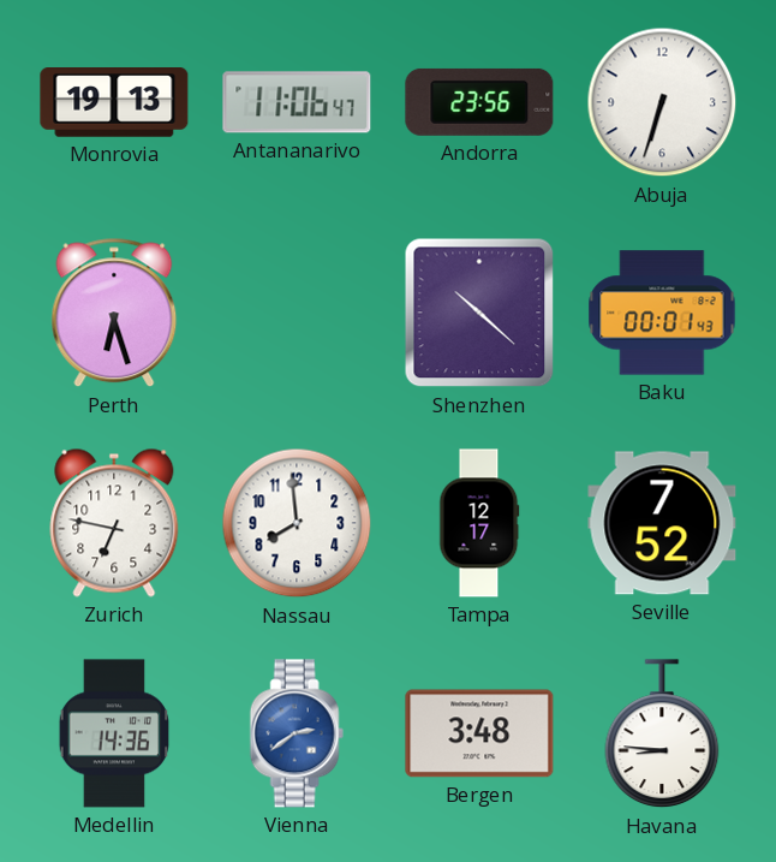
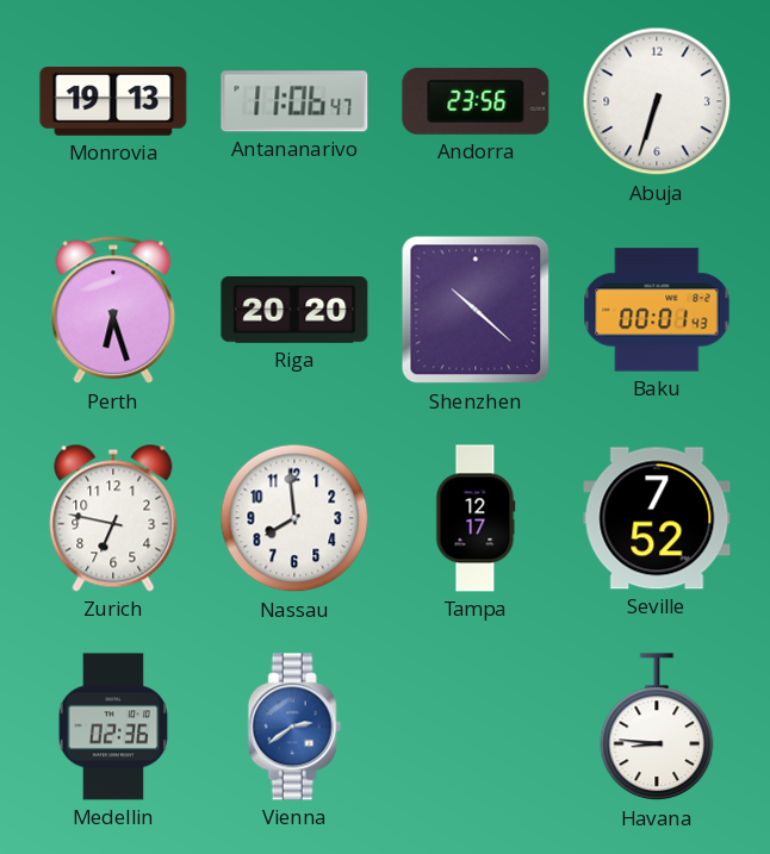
Riga: none -> 20:20 (294, 311)
Medellin: 14:36 -> 02:36 (113, 727)
Bergen: 3:48 -> none (479, 733)
